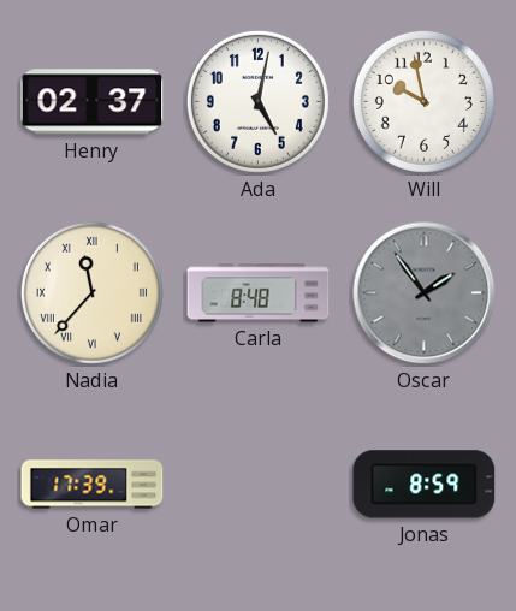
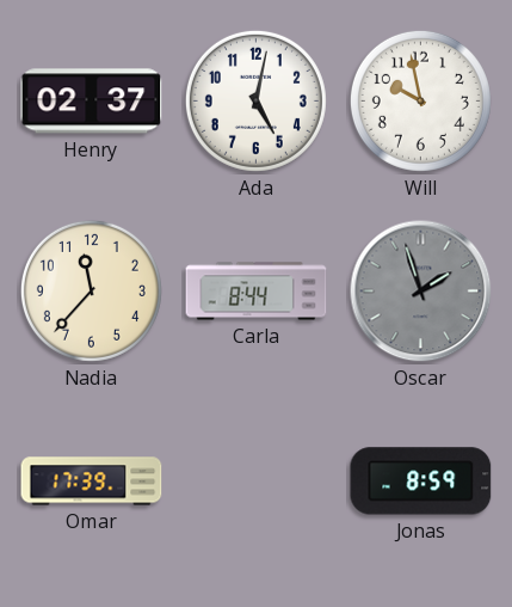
Nadia numerals: Roman -> Arabic (91, 290)
Carla: 8:48 -> 8:44 (257, 292)
Oscar: 1:54 -> 1:57 (421, 292)
